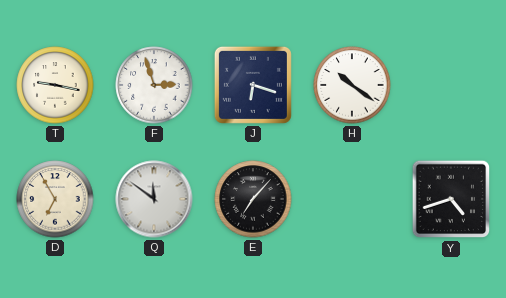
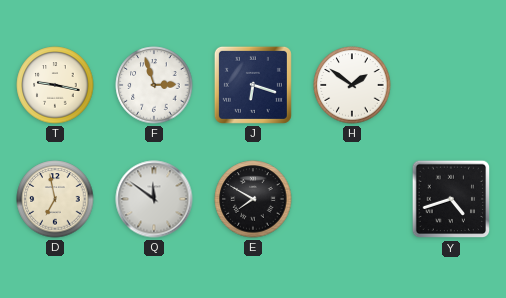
H: 10:21 -> 1:51 (352, 85)
D: 6:55 -> 6:58 (55, 199)
E: 7:07 -> 7:50 (253, 199)
